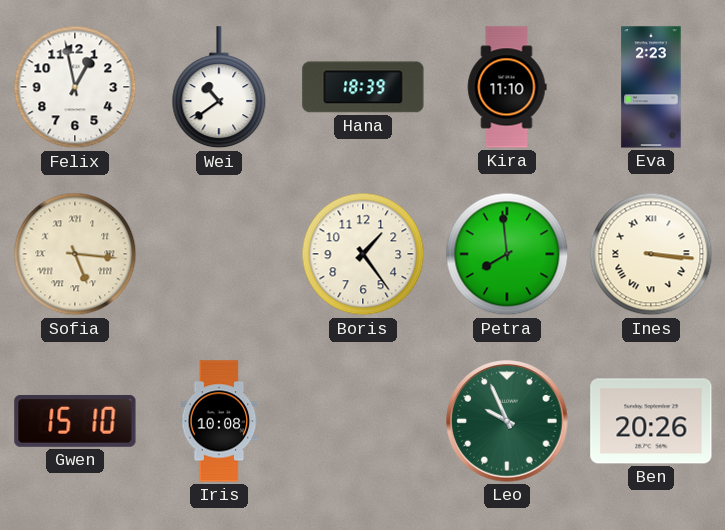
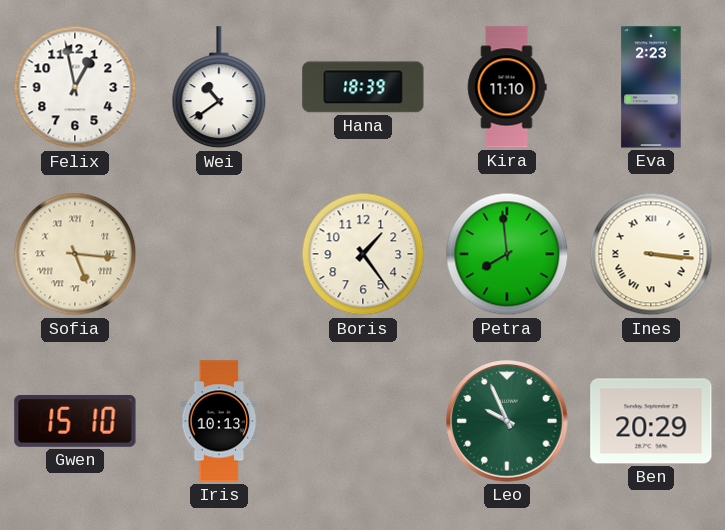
Iris: 10:08 -> 10:13 (219, 421)
Ben: 20:26 -> 20:29 (651, 421)
